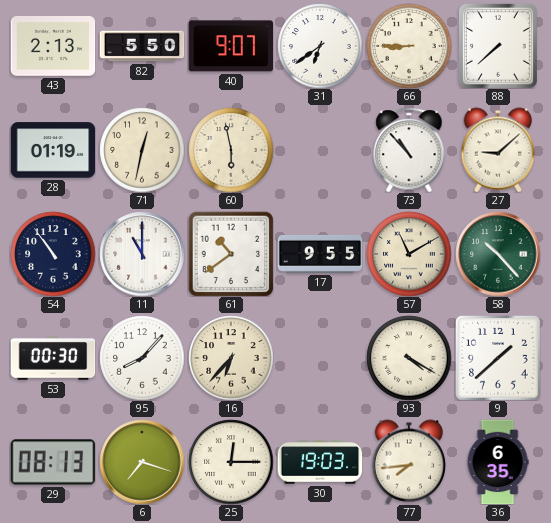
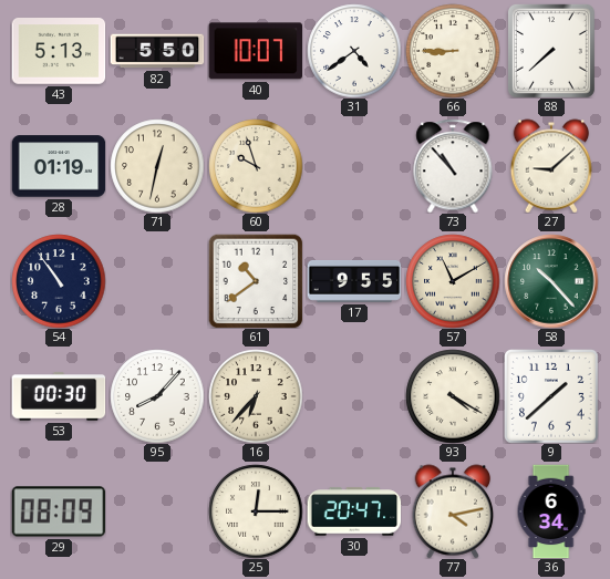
43: 2:13 -> 5:13 (59, 52)
40: 9:07 -> 10:07 (255, 51)
31: 6:39 -> 4:39 (354, 51)
60: 5:58 -> 9:57 (256, 166)
11: 11:00 -> none (142, 254)
29: 08:13 -> 08:09 (59, 511)
6: 7:18 -> none (142, 462)
30: 19:03 -> 20:47 (354, 511)
77: 7:44 -> 4:13 (453, 511)
36: 6:35 -> 6:34 (551, 511)
